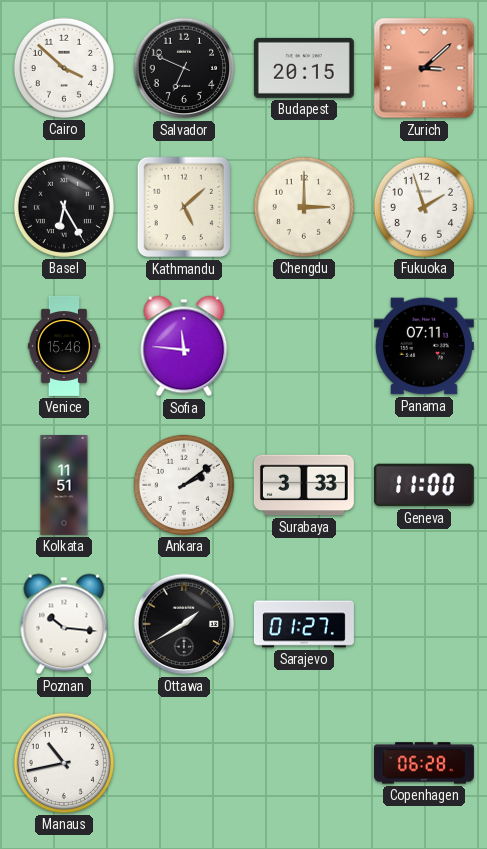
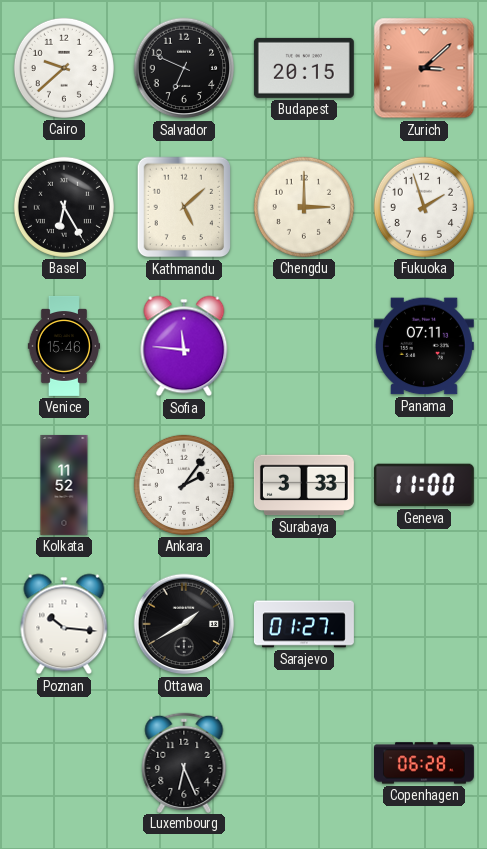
Cairo: 3:52 -> 9:38 (64, 68)
Kolkata: 11:51 -> 11:52 (64, 485)
Ankara: 2:09 -> 2:06 (184, 485)
Manaus: 10:43 -> none (64, 763)
Luxembourg: none -> 6:26 (184, 762)
